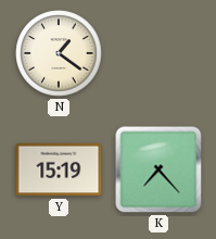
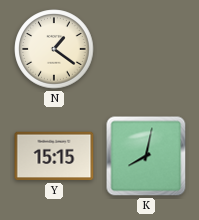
Y: 15:19 -> 15:15 (54, 156)
K: 7:23 -> 8:02 (146, 156)
